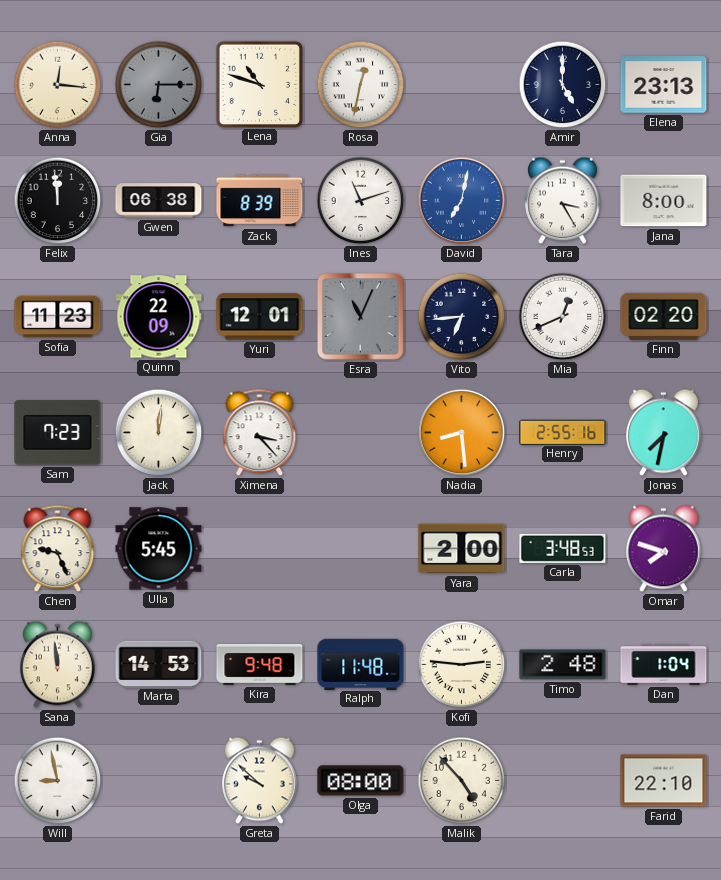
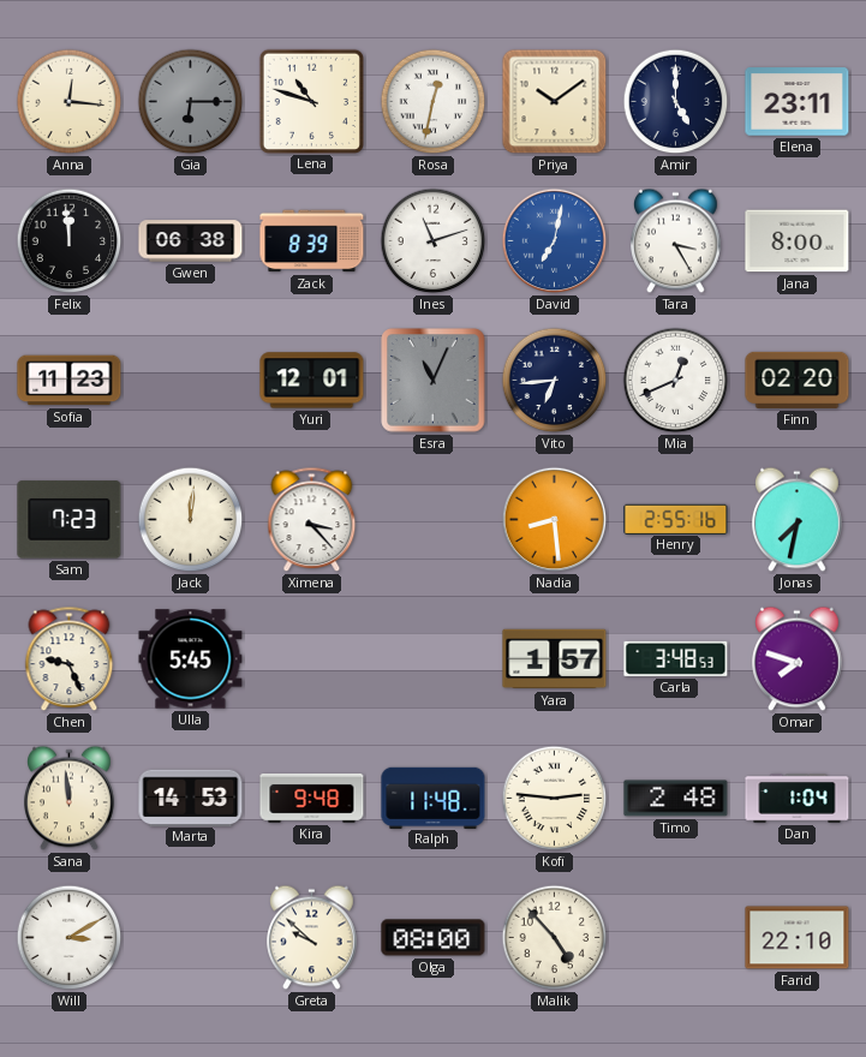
Priya: none -> 10:09 (555, 102)
Elena: 23:13 -> 23:11 (798, 102)
Quinn: 22:09 -> none (159, 317)
Yara: 2:00 -> 1:57 (555, 659)
Will: 8:58 -> 3:10 (70, 938)
